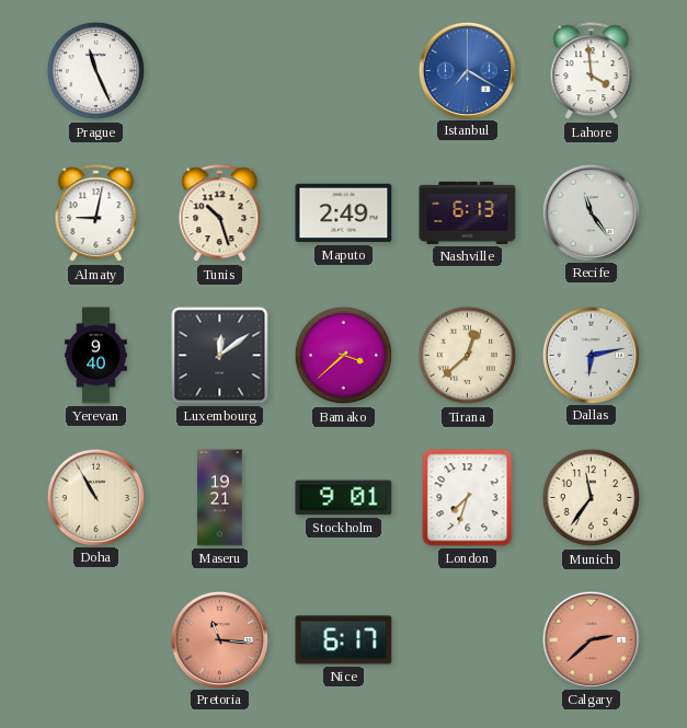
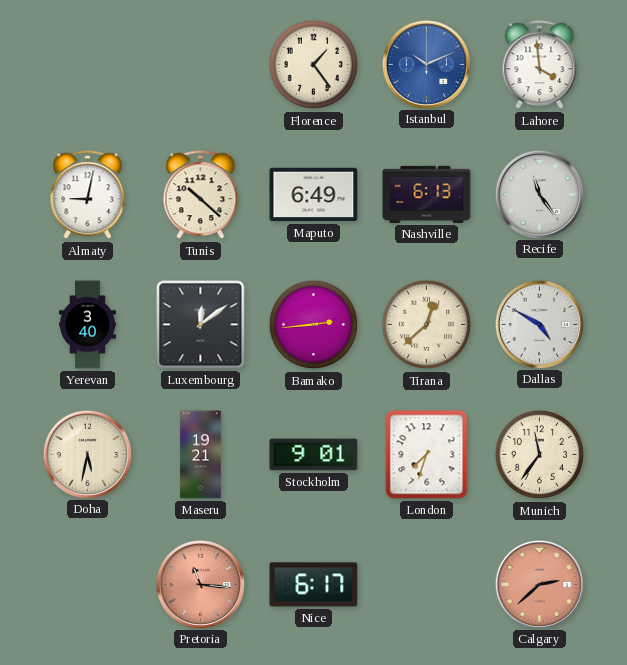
Prague: 11:26 -> none (96, 71)
Florence: none -> 1:24 (314, 65)
Istanbul: 7:20 -> 10:11 (426, 64)
Tunis: 10:27 -> 10:22 (201, 195)
Maputo: 2:49 -> 6:49 (314, 195)
Yerevan: 9:40 -> 3:40 (88, 325)
Bamako: 3:38 -> 2:44 (314, 325)
Dallas: 6:13 -> 4:50 (539, 324)
Doha: 10:55 -> 5:32 (87, 454)
